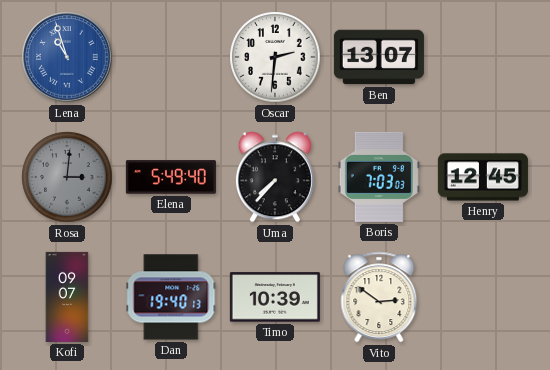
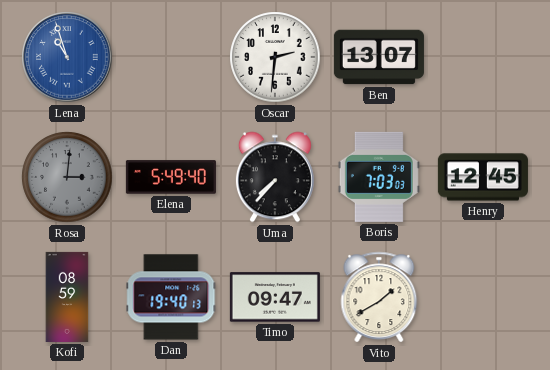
Kofi: 09:07 -> 08:59 (67, 297)
Timo: 10:39 -> 09:47 (275, 297)
Vito: 2:51 -> 1:40 (379, 297)
